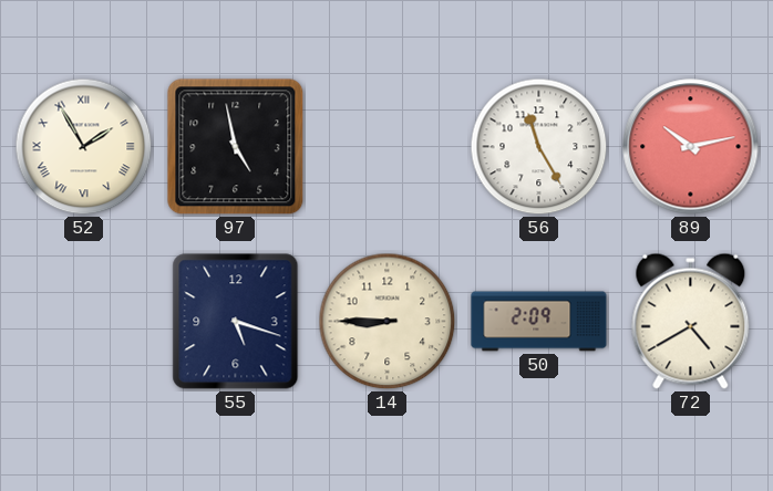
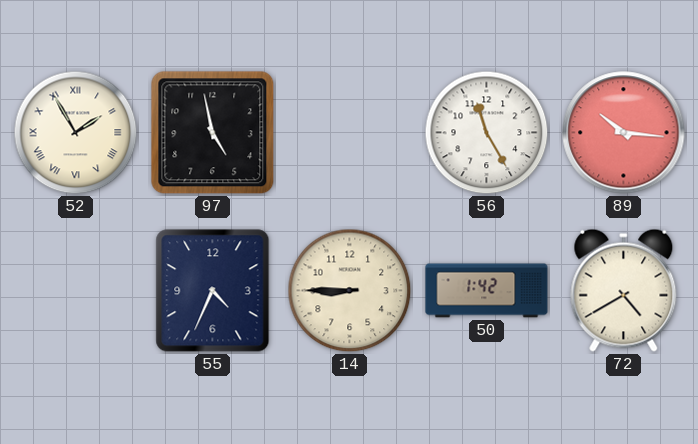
89: 10:13 -> 10:16 (624, 133)
55: 5:18 -> 4:34 (213, 291)
50: 2:09 -> 1:42 (487, 291)
